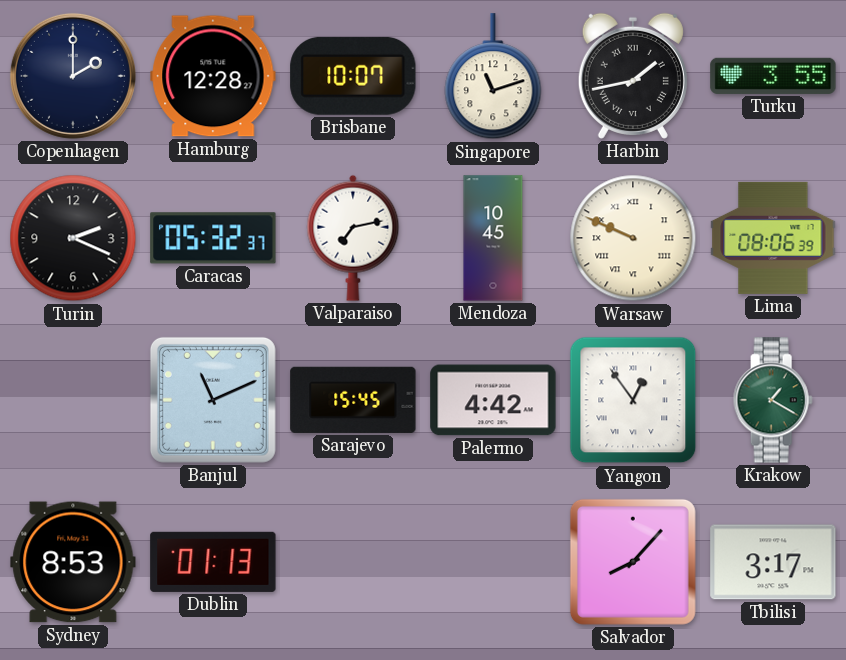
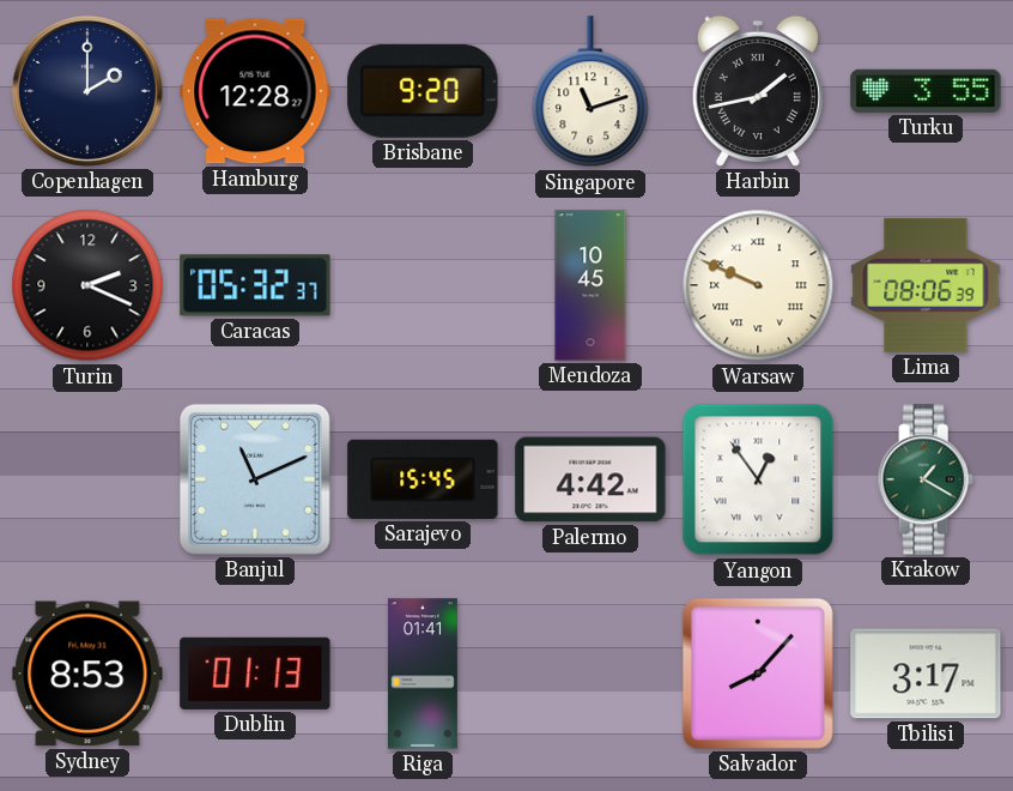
Brisbane: 10:07 -> 9:20 (423, 91)
Valparaiso: 7:13 -> none (353, 238)
Riga: none -> 01:41 (423, 674)
